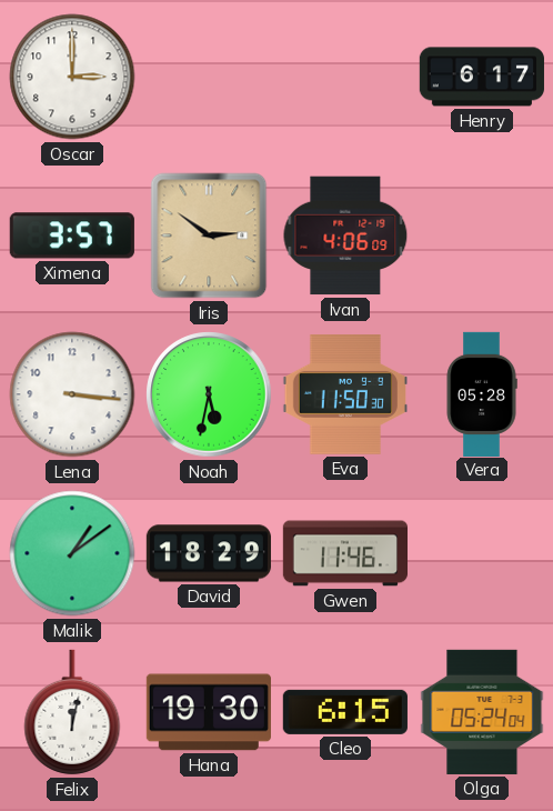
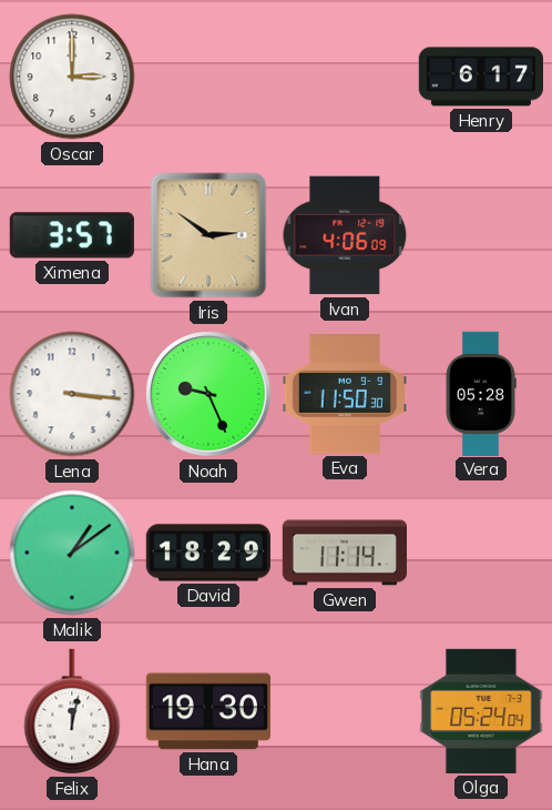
Noah: 5:32 -> 9:26 (208, 394)
Gwen: 11:46 -> 11:14 (344, 553)
Cleo: 6:15 -> none (345, 712)
